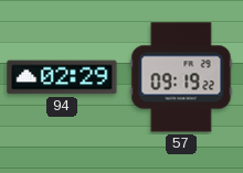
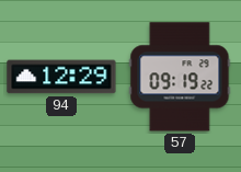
94: 02:29 -> 12:29 (61, 77)
